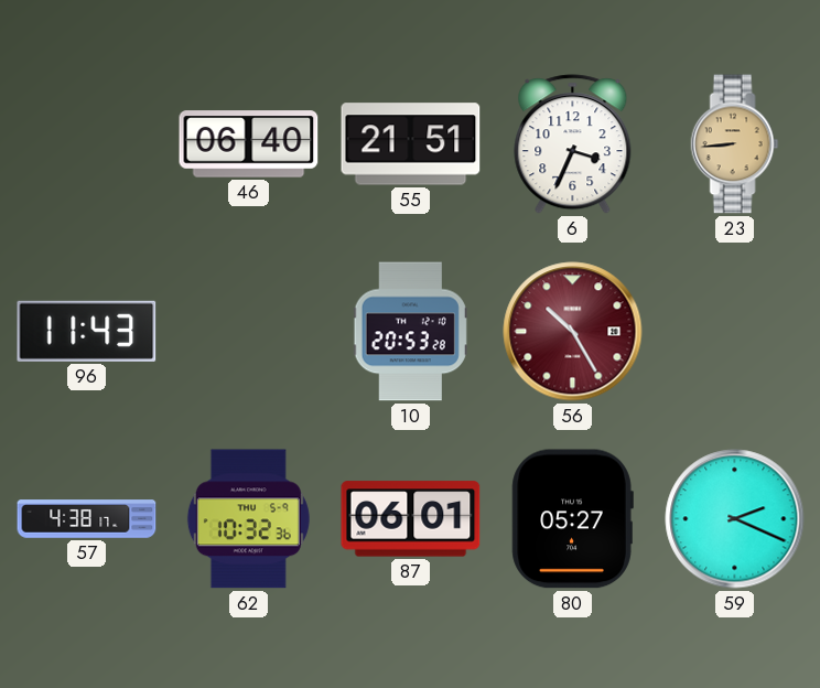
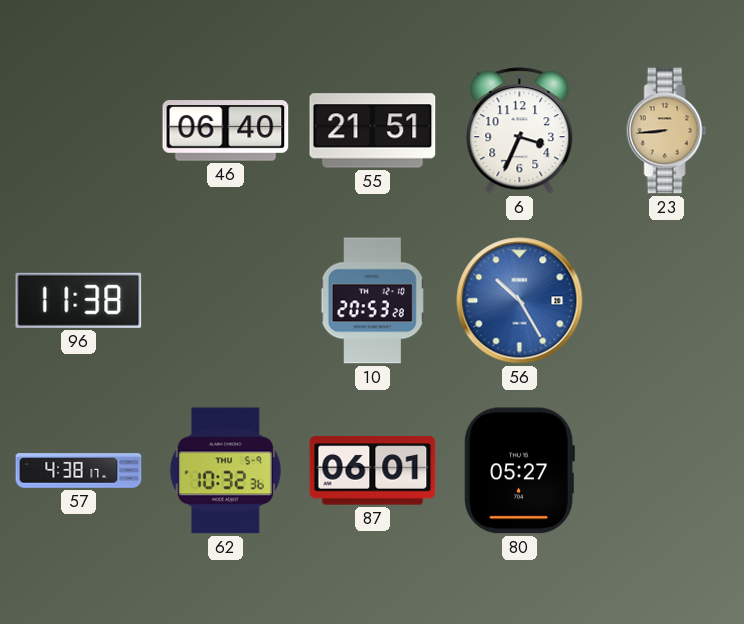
96: 11:43 -> 11:38 (79, 300)
56 dial: burgundy -> blue (520, 301)
59: 2:19 -> none (735, 519)
